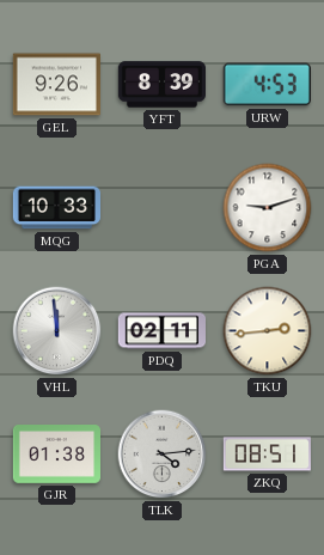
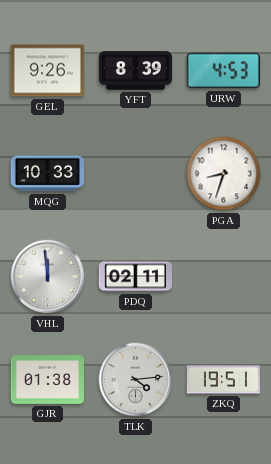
PGA: 9:12 -> 8:33 (224, 174)
TKU: 2:44 -> none (268, 331)
ZKQ: 08:51 -> 19:51 (223, 380)
